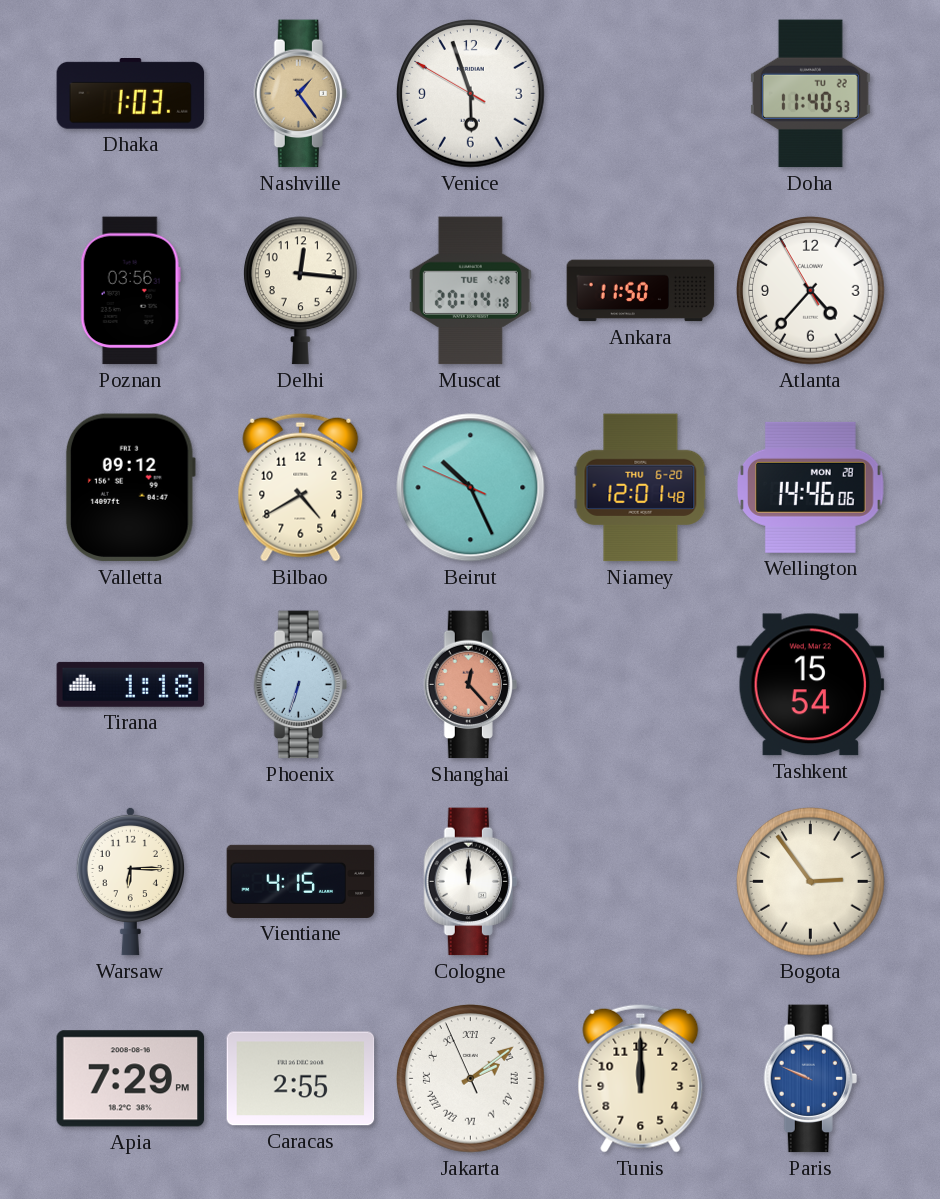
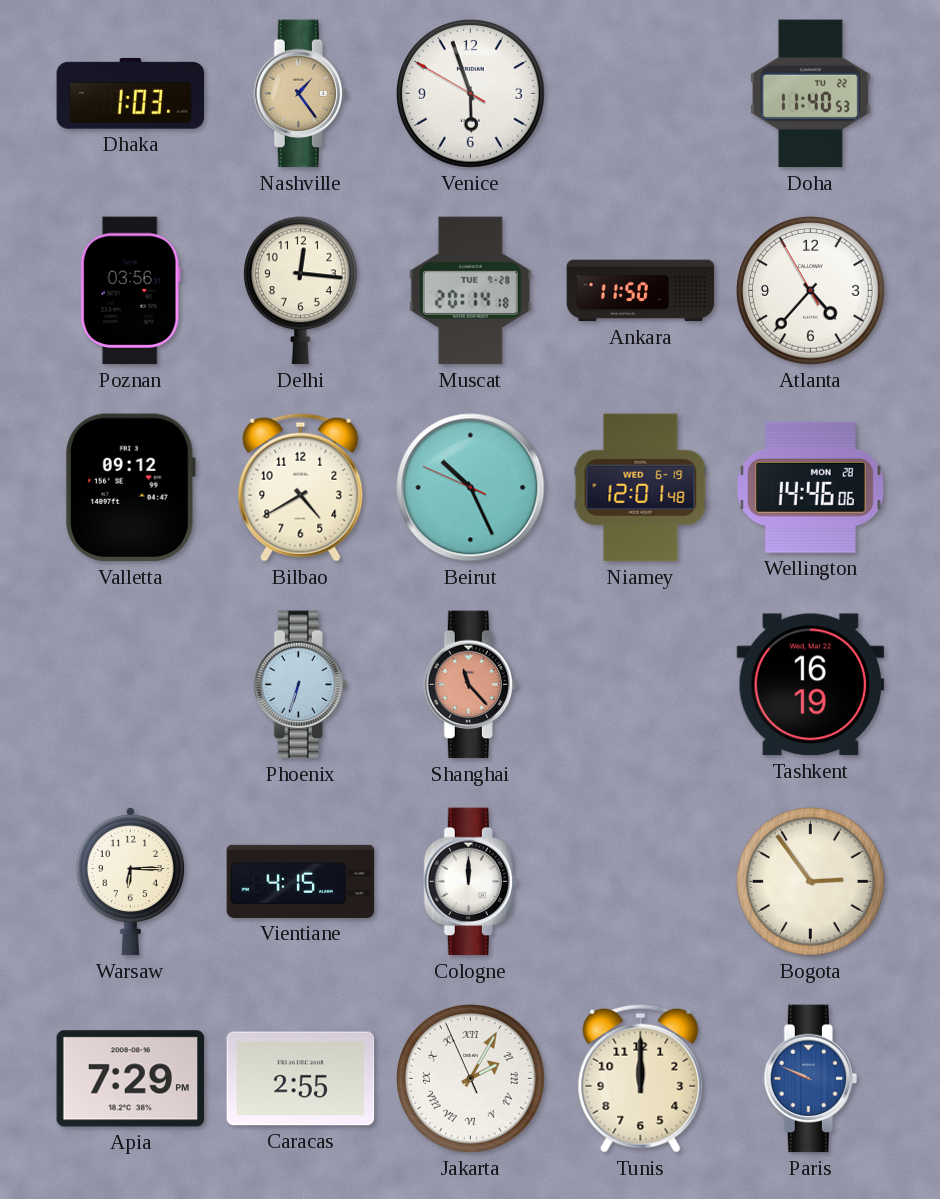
Niamey date: THU 6-20 -> WED 6-19 (641, 488)
Tirana: 1:18 -> none (131, 684)
Shanghai: 12:23 -> 11:23 (470, 685)
Tashkent: 15:54 -> 16:19 (811, 685)
Jakarta: 2:08 -> 2:04 (471, 1079)
